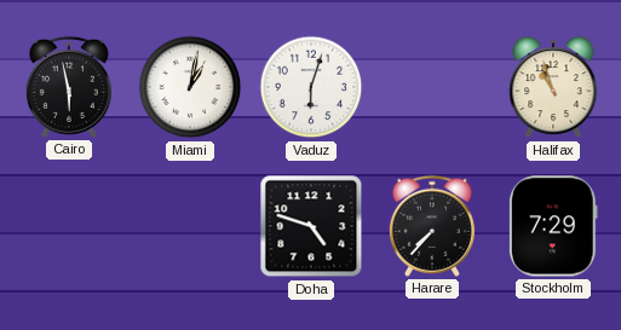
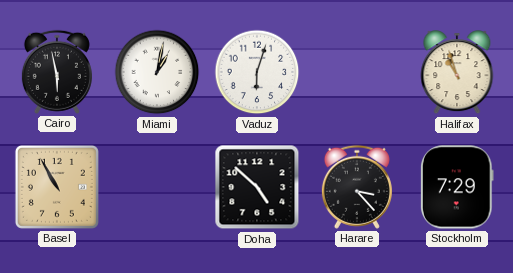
Basel: none -> 10:55 (57, 187)
Doha: 4:48 -> 4:52 (257, 187)
Harare: 7:37 -> 3:23 (357, 187)
